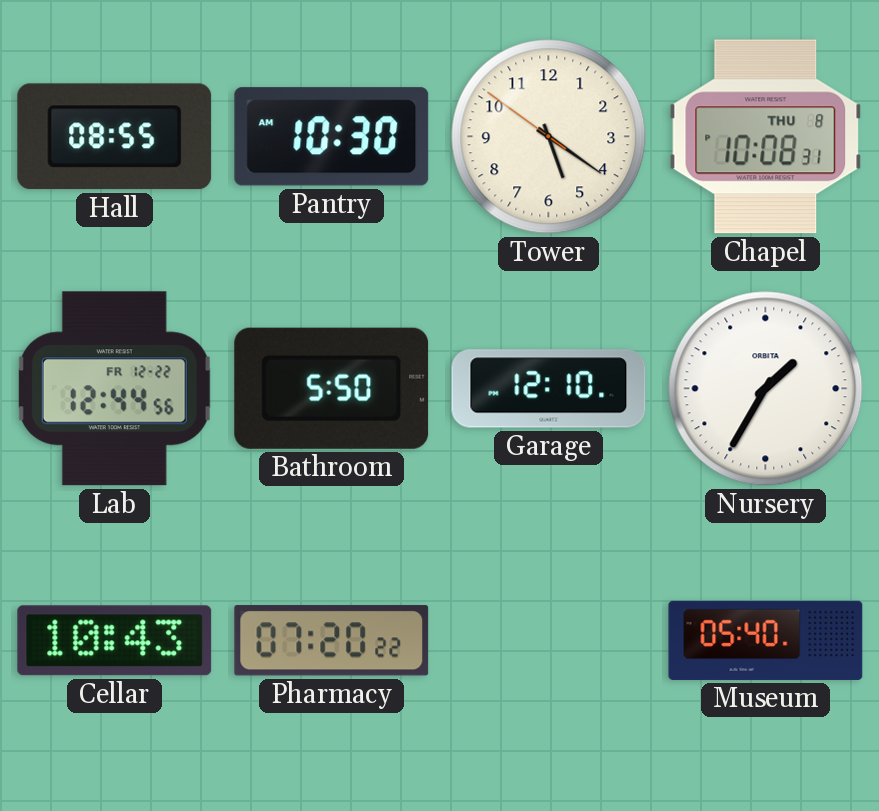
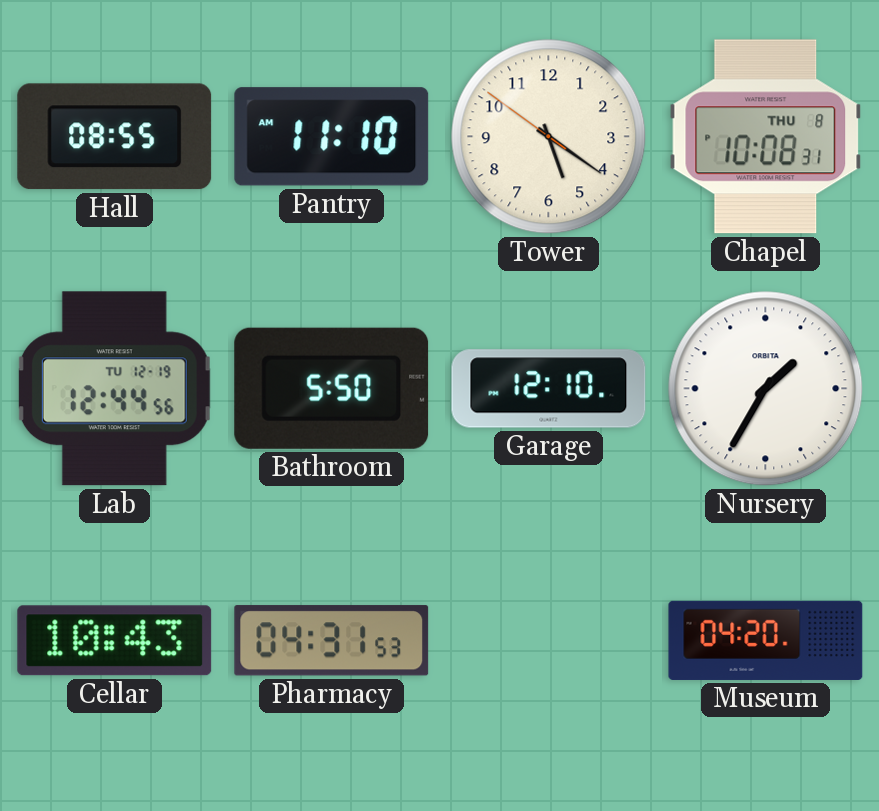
Pantry: 10:30 -> 11:10 (332, 137)
Lab date: FR 12-22 -> TU 12-19 (114, 389)
Pharmacy: 07:20 -> 04:31 (332, 641)
Museum: 05:40 -> 04:20 (766, 640)
